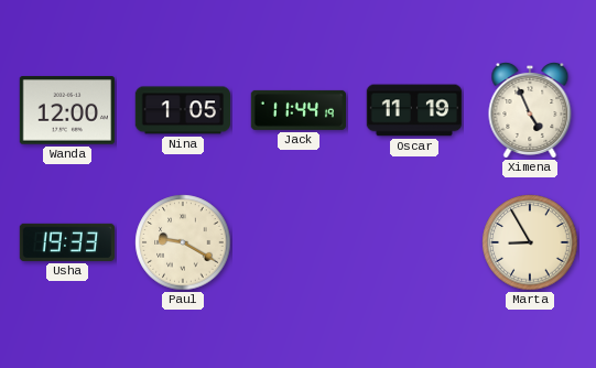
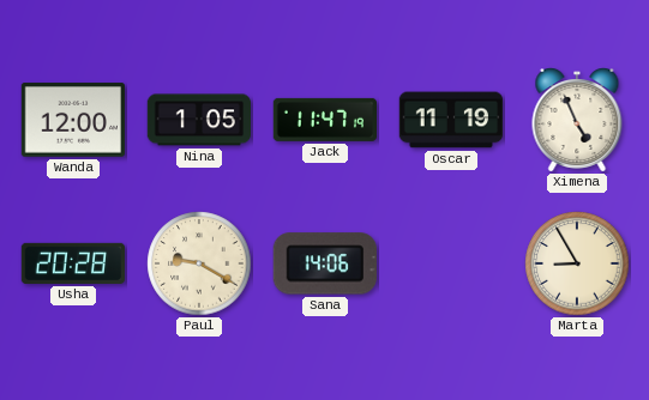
Jack: 11:44 -> 11:47 (324, 120)
Usha: 19:33 -> 20:28 (73, 263)
Sana: none -> 14:06 (325, 263)
